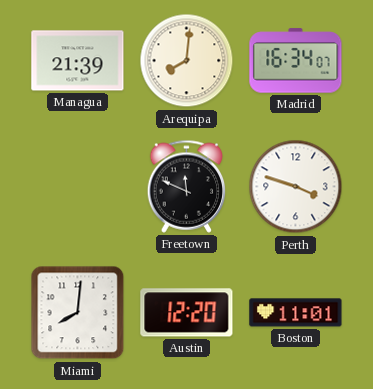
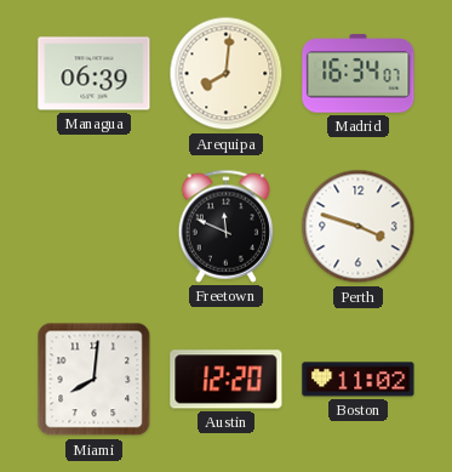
Managua: 21:39 -> 06:39 (95, 74)
Boston: 11:01 -> 11:02 (359, 380)
